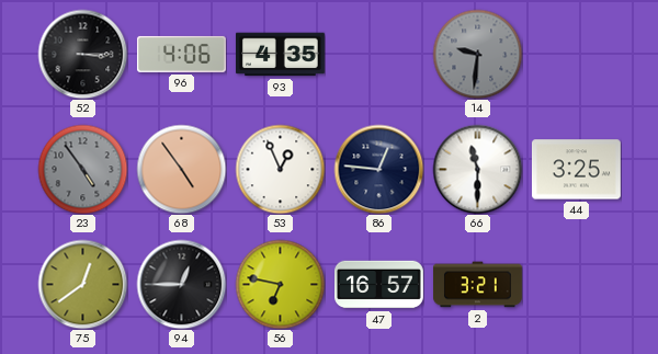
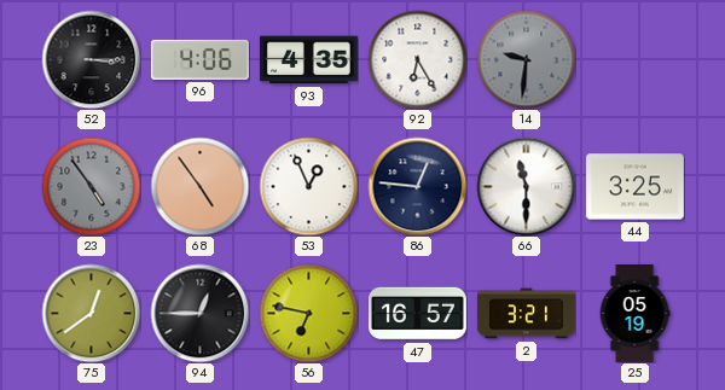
92: none -> 6:25 (417, 59)
25: none -> 05:19 (634, 314)
